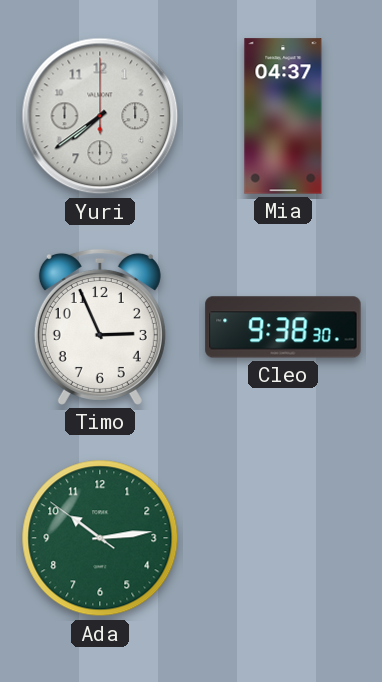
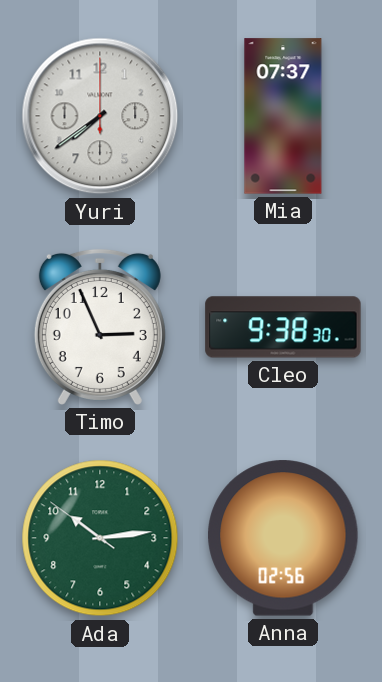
Mia: 04:37 -> 07:37 (283, 116)
Anna: none -> 02:56 (283, 538)
